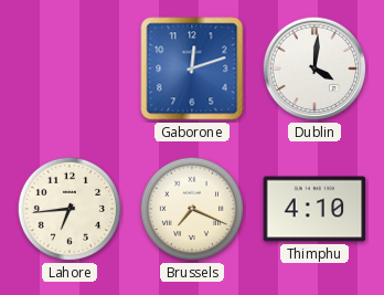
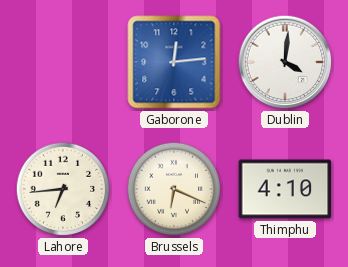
Gaborone: 12:12 -> 12:14 (174, 62)
Brussels: 7:19 -> 6:19 (174, 189)
